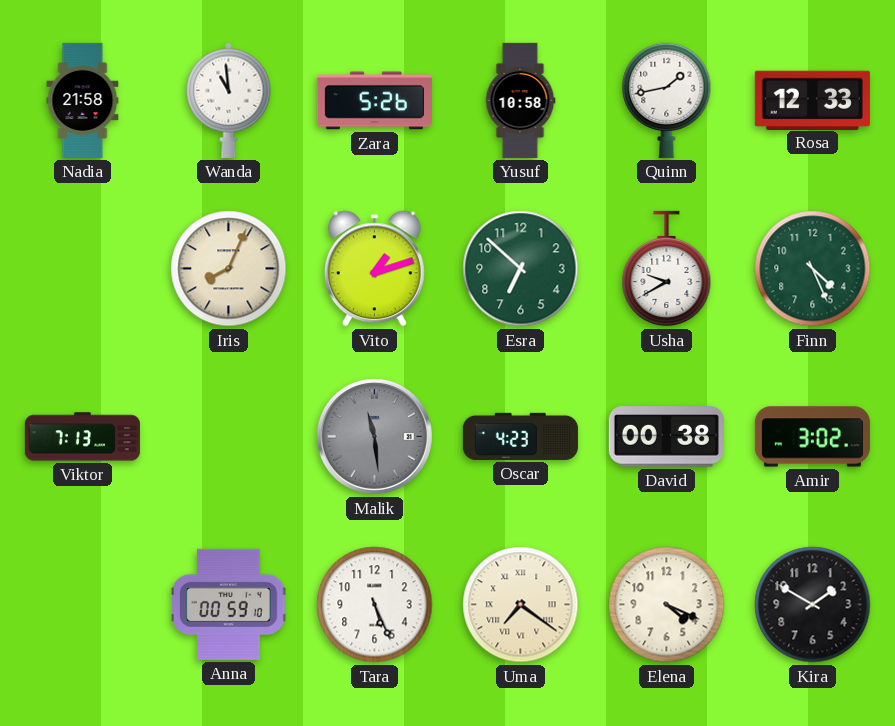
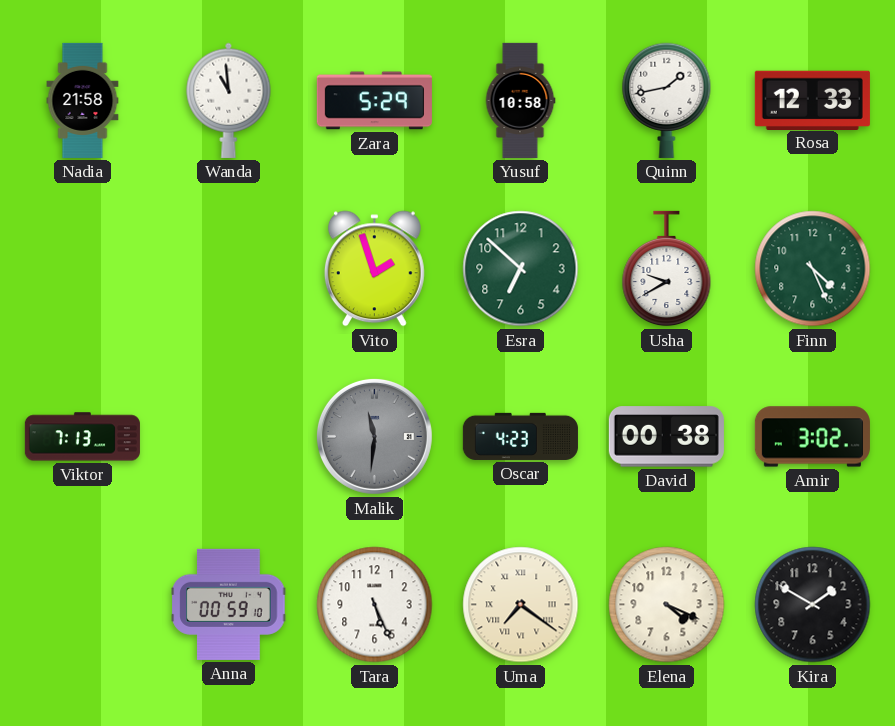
Zara: 5:26 -> 5:29 (374, 101)
Iris: 8:04 -> none (229, 269)
Vito: 1:12 -> 1:57 (374, 269)
Malik: 11:29 -> 11:31 (374, 436)
